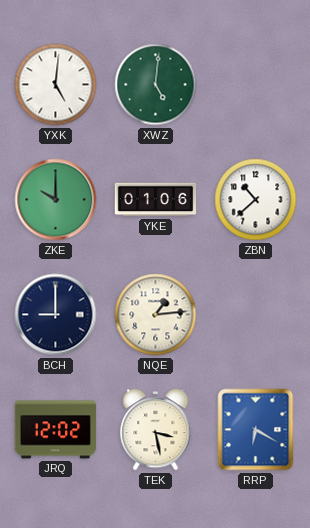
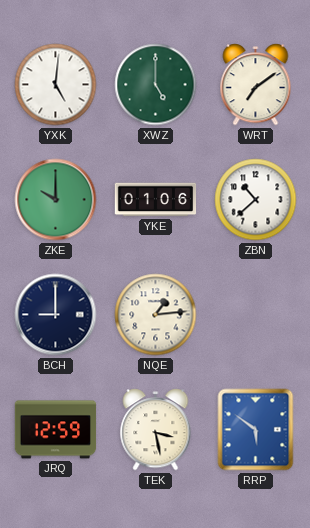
XWZ: 5:01 -> 5:00 (156, 85)
WRT: none -> 7:09 (256, 85)
JRQ: 12:02 -> 12:59 (56, 430)
RRP: 6:20 -> 5:51 (256, 430)
